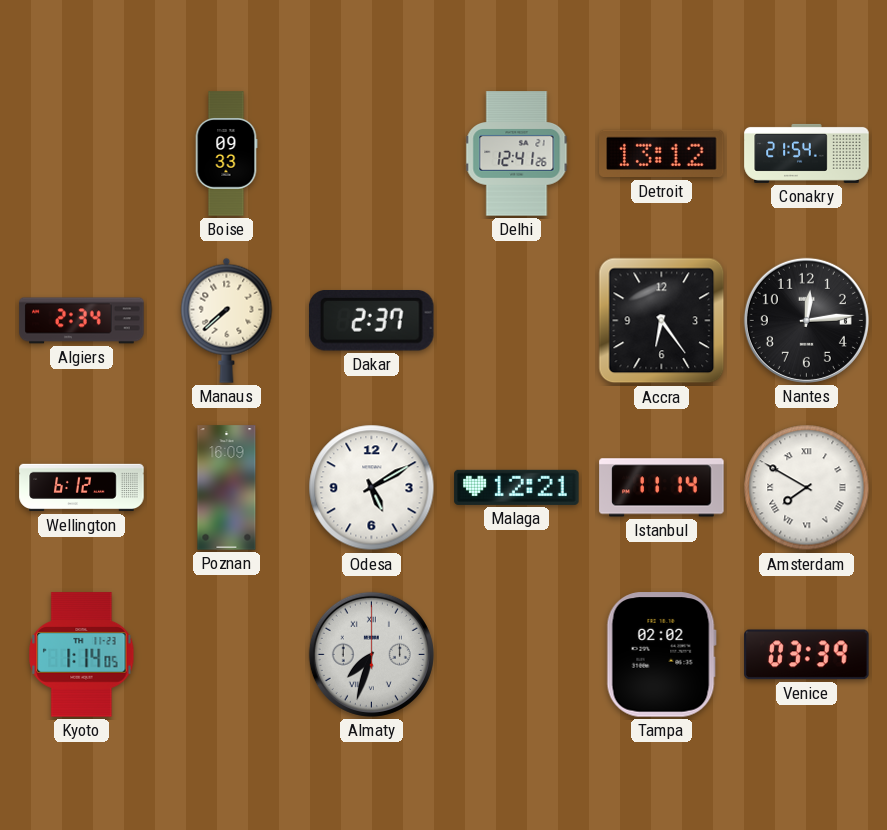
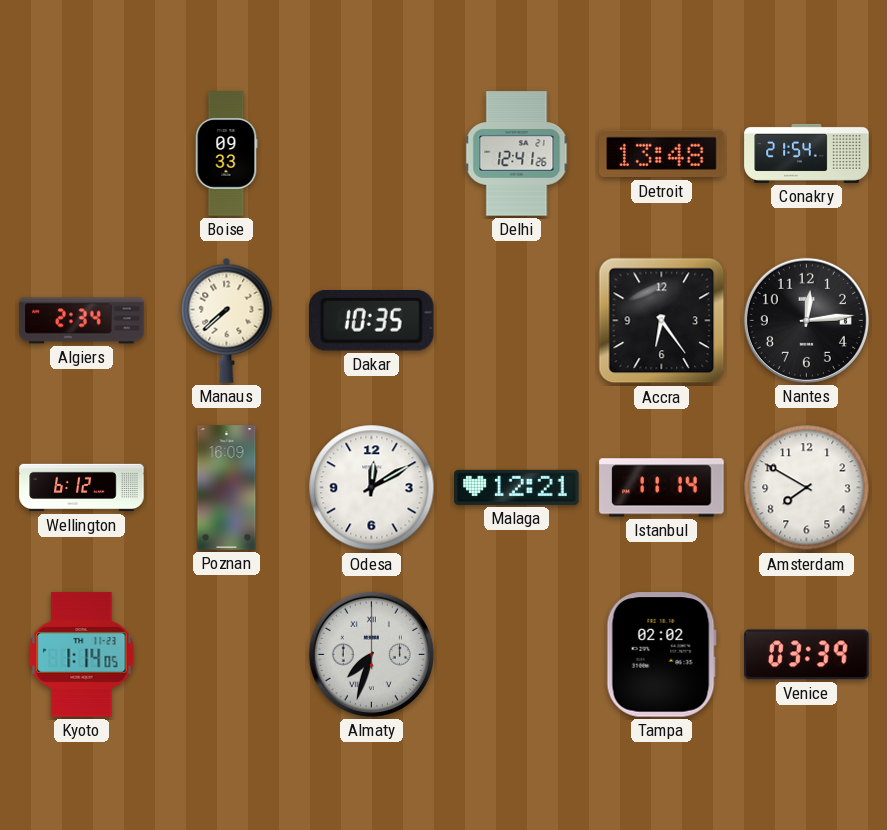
Detroit: 13:12 -> 13:48 (662, 154)
Dakar: 2:37 -> 10:35 (371, 321)
Odesa: 5:10 -> 12:10 (372, 488)
Amsterdam numerals: Roman -> Arabic (807, 488)
